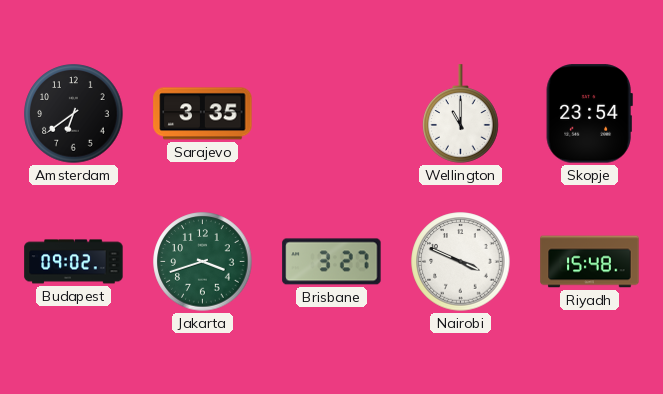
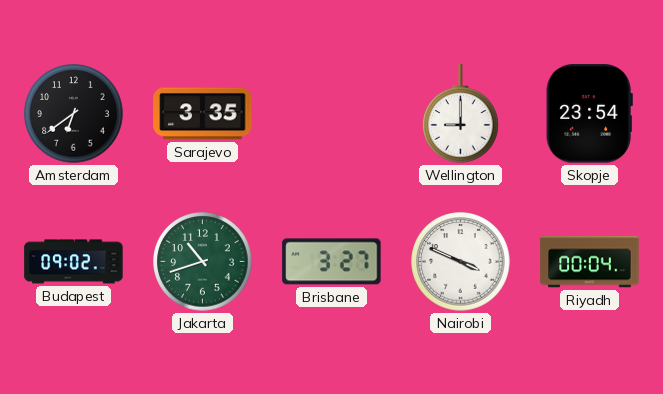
Wellington: 11:00 -> 9:00 (461, 114)
Jakarta: 3:42 -> 10:42 (203, 262)
Riyadh: 15:48 -> 00:04 (590, 262)
